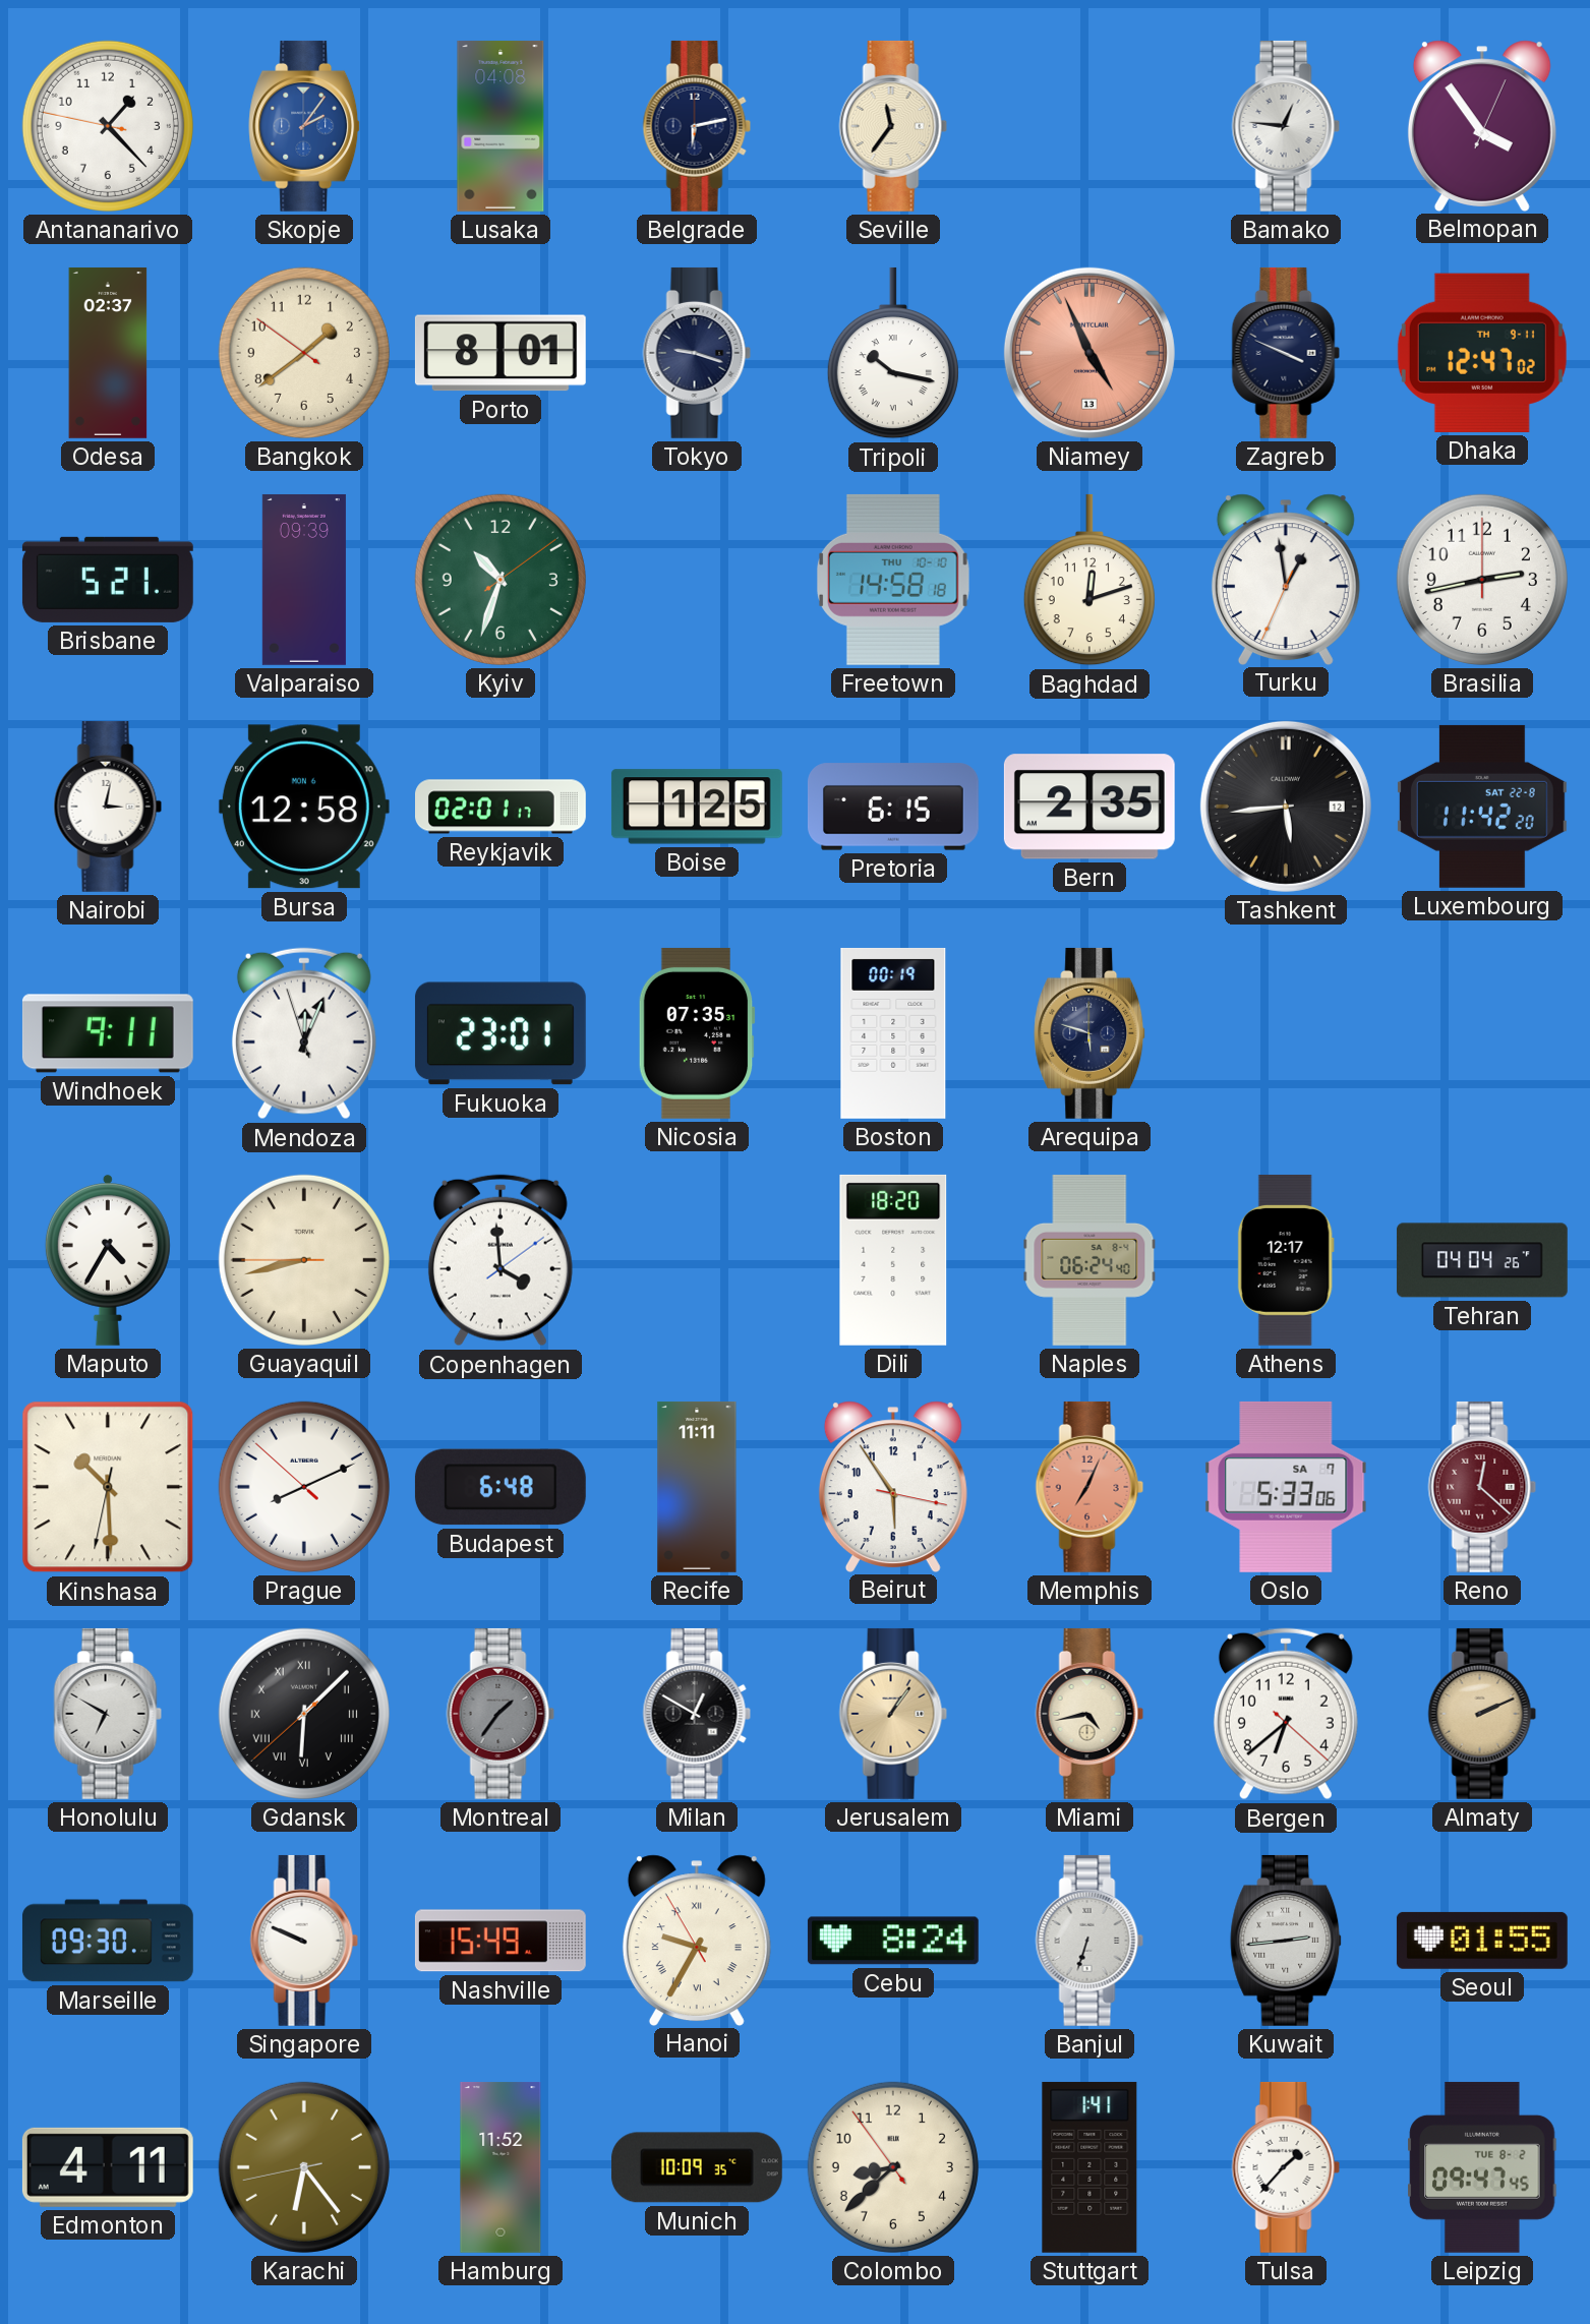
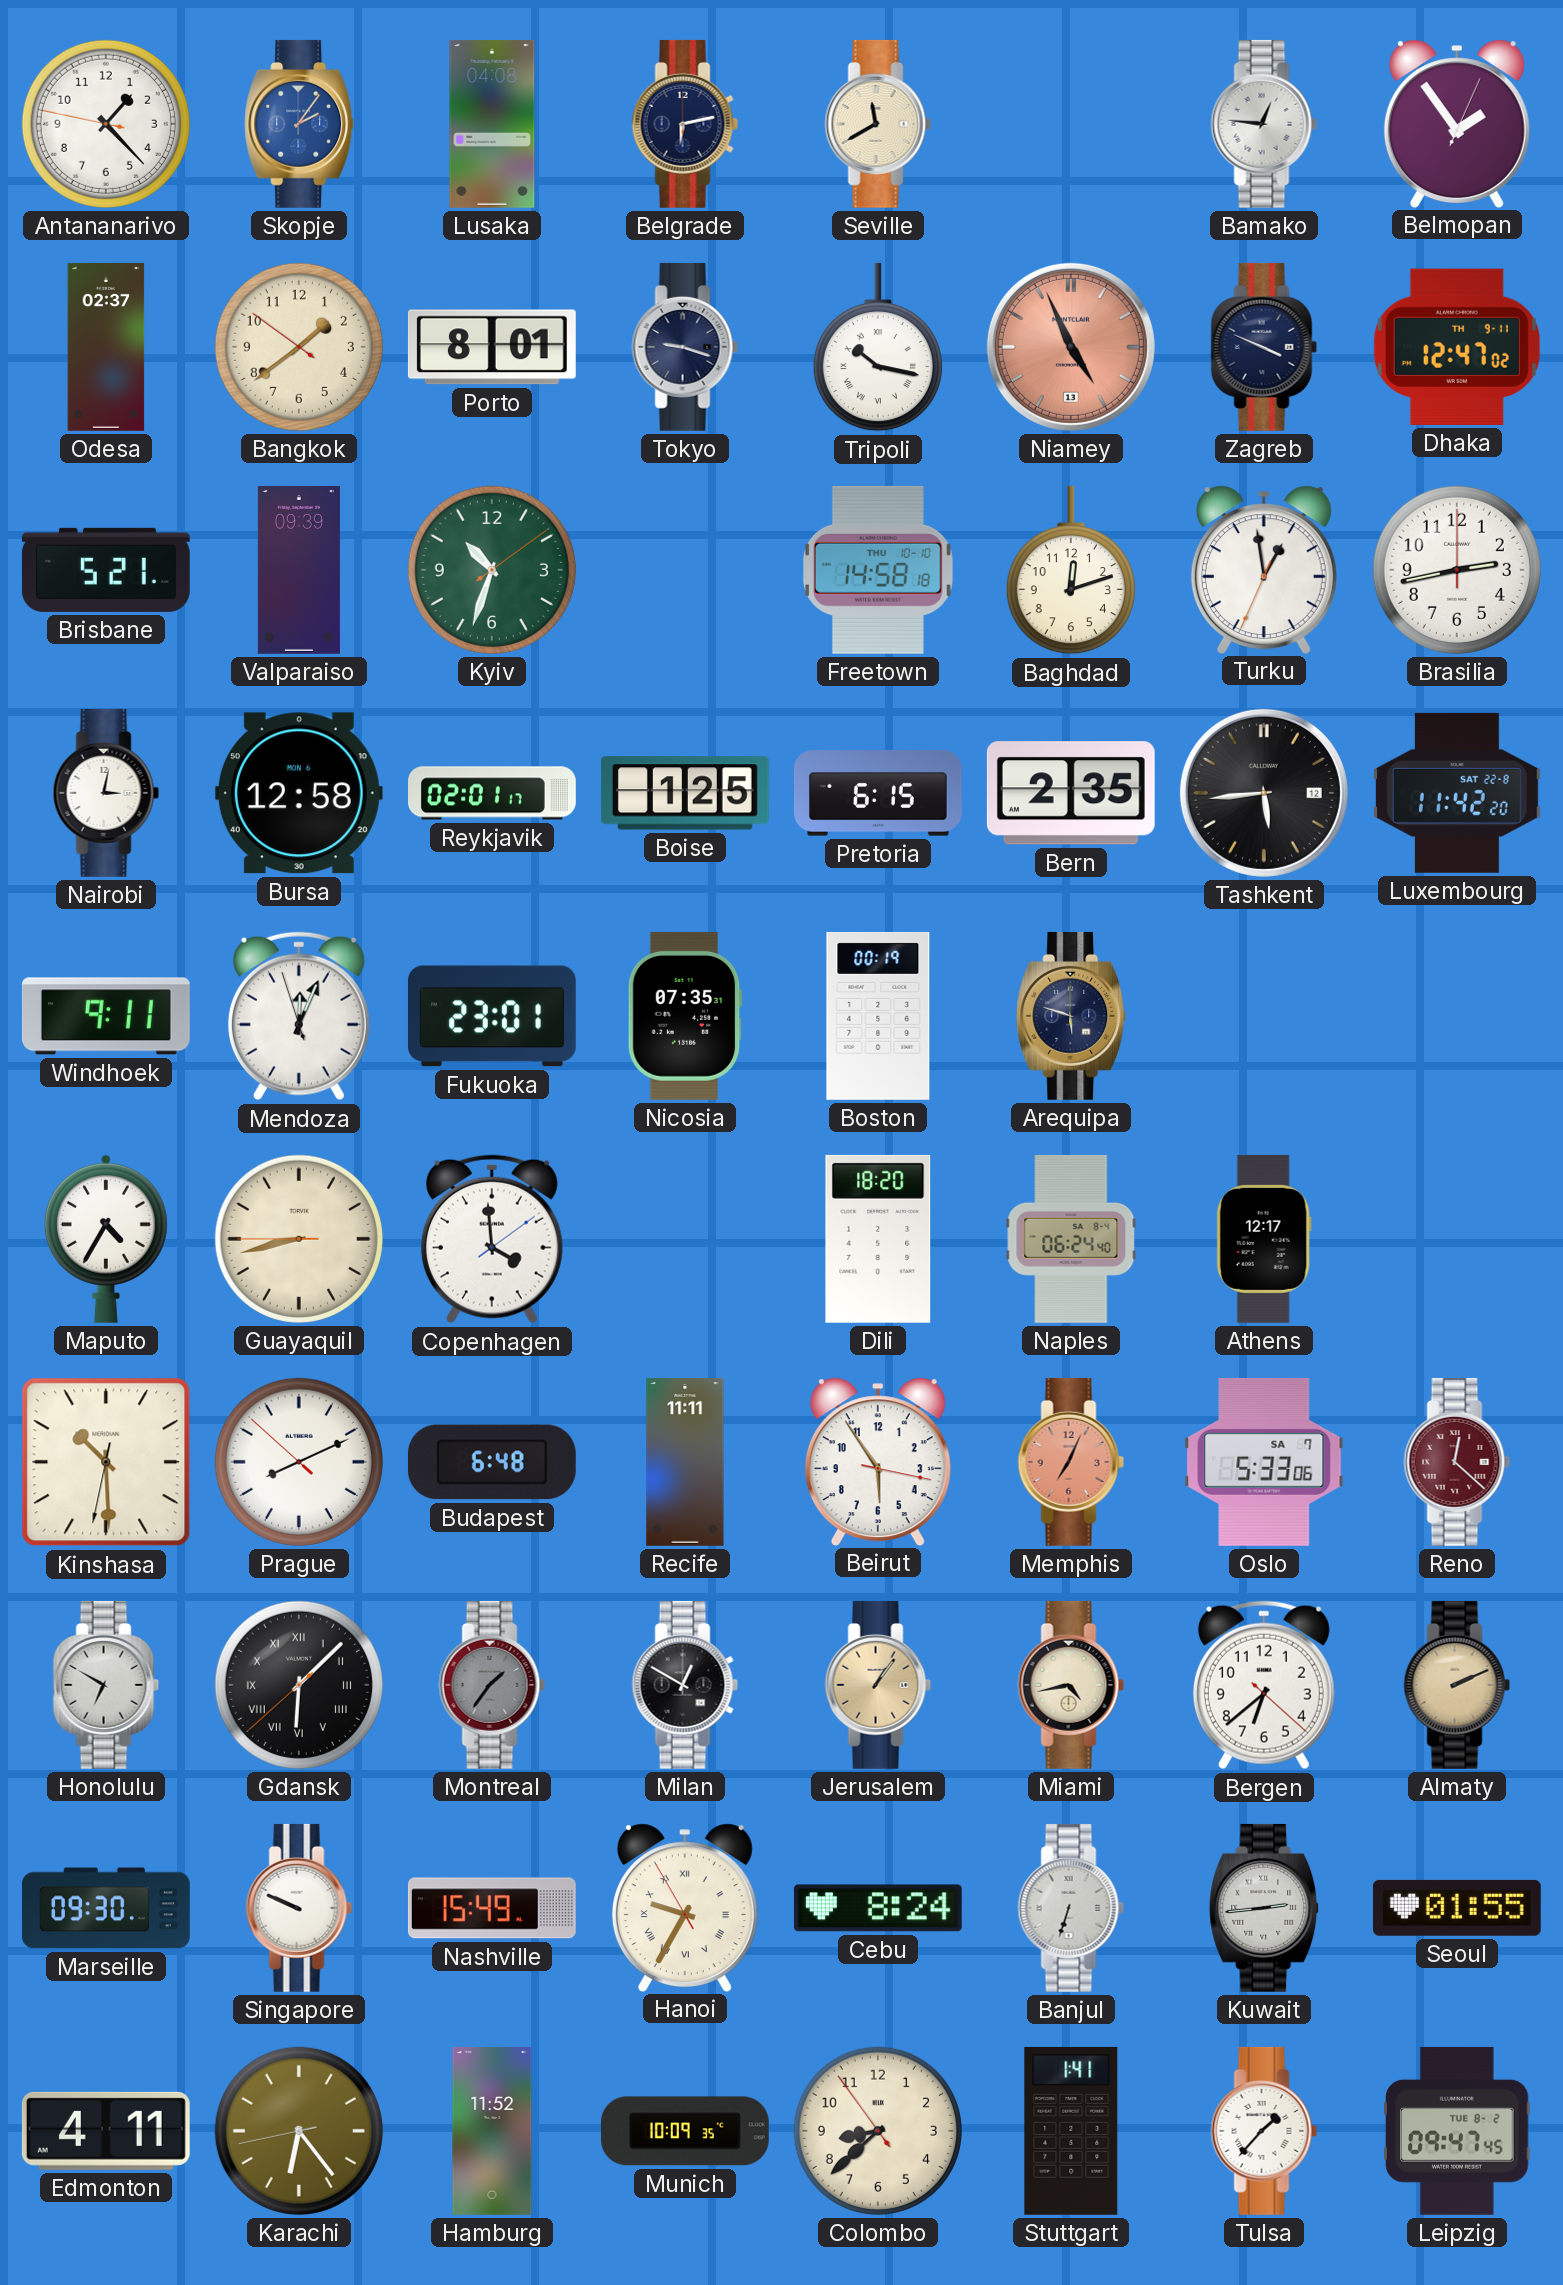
Seville: 11:36 -> 11:40 (878, 124)
Belmopan: 3:54 -> 1:54 (1457, 123)
Tehran: 04:04 -> none (1482, 1260)
